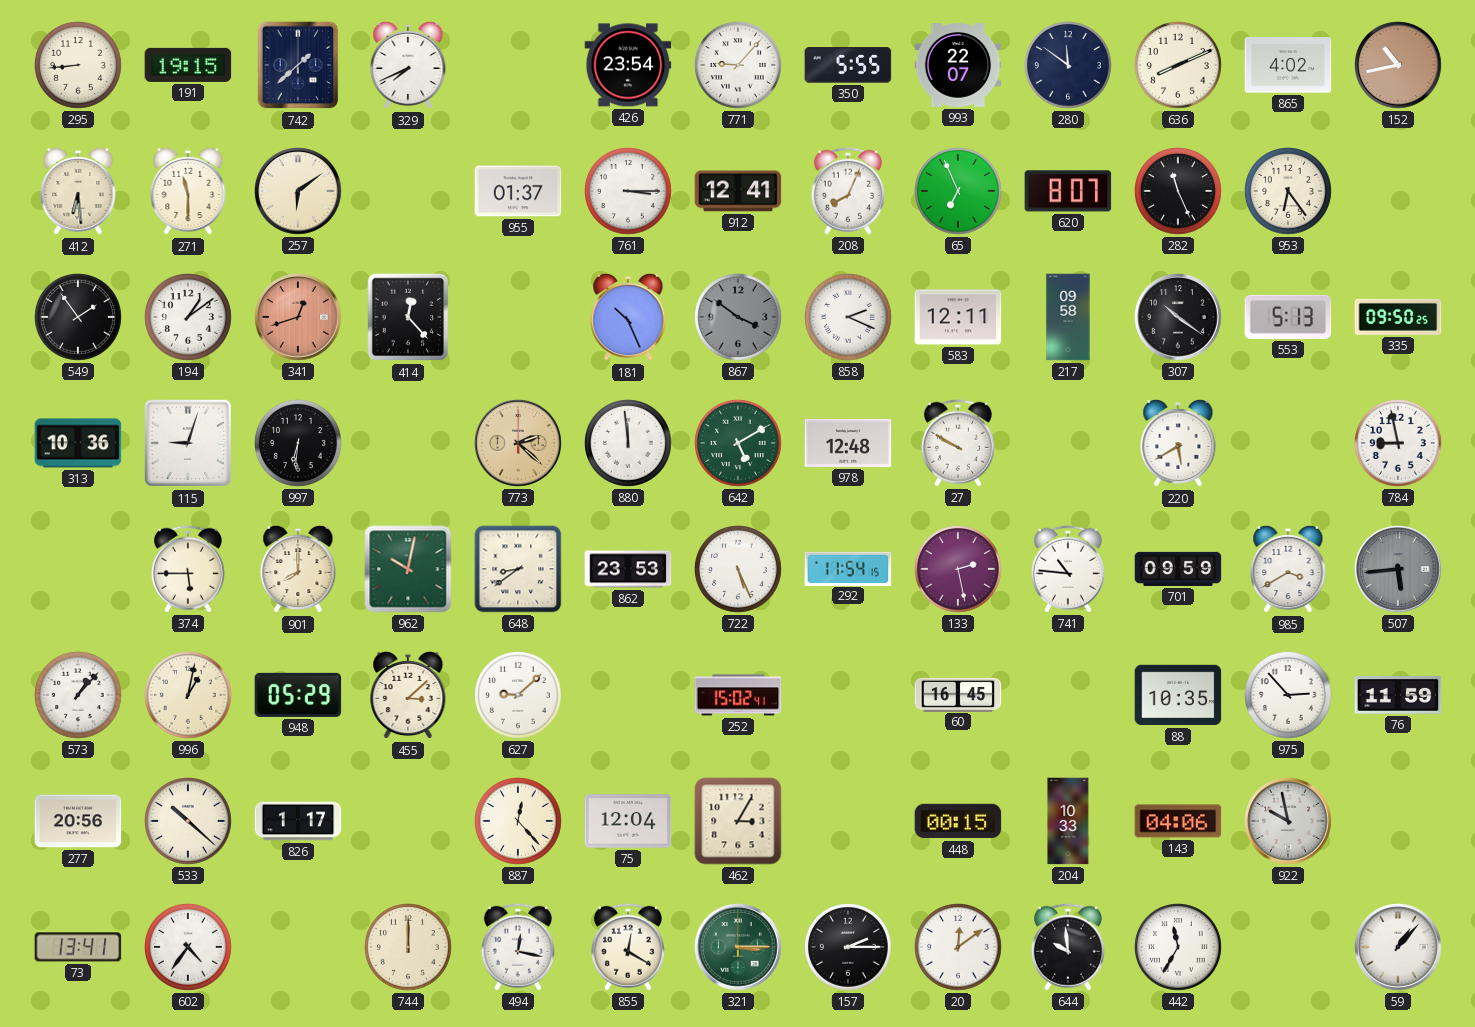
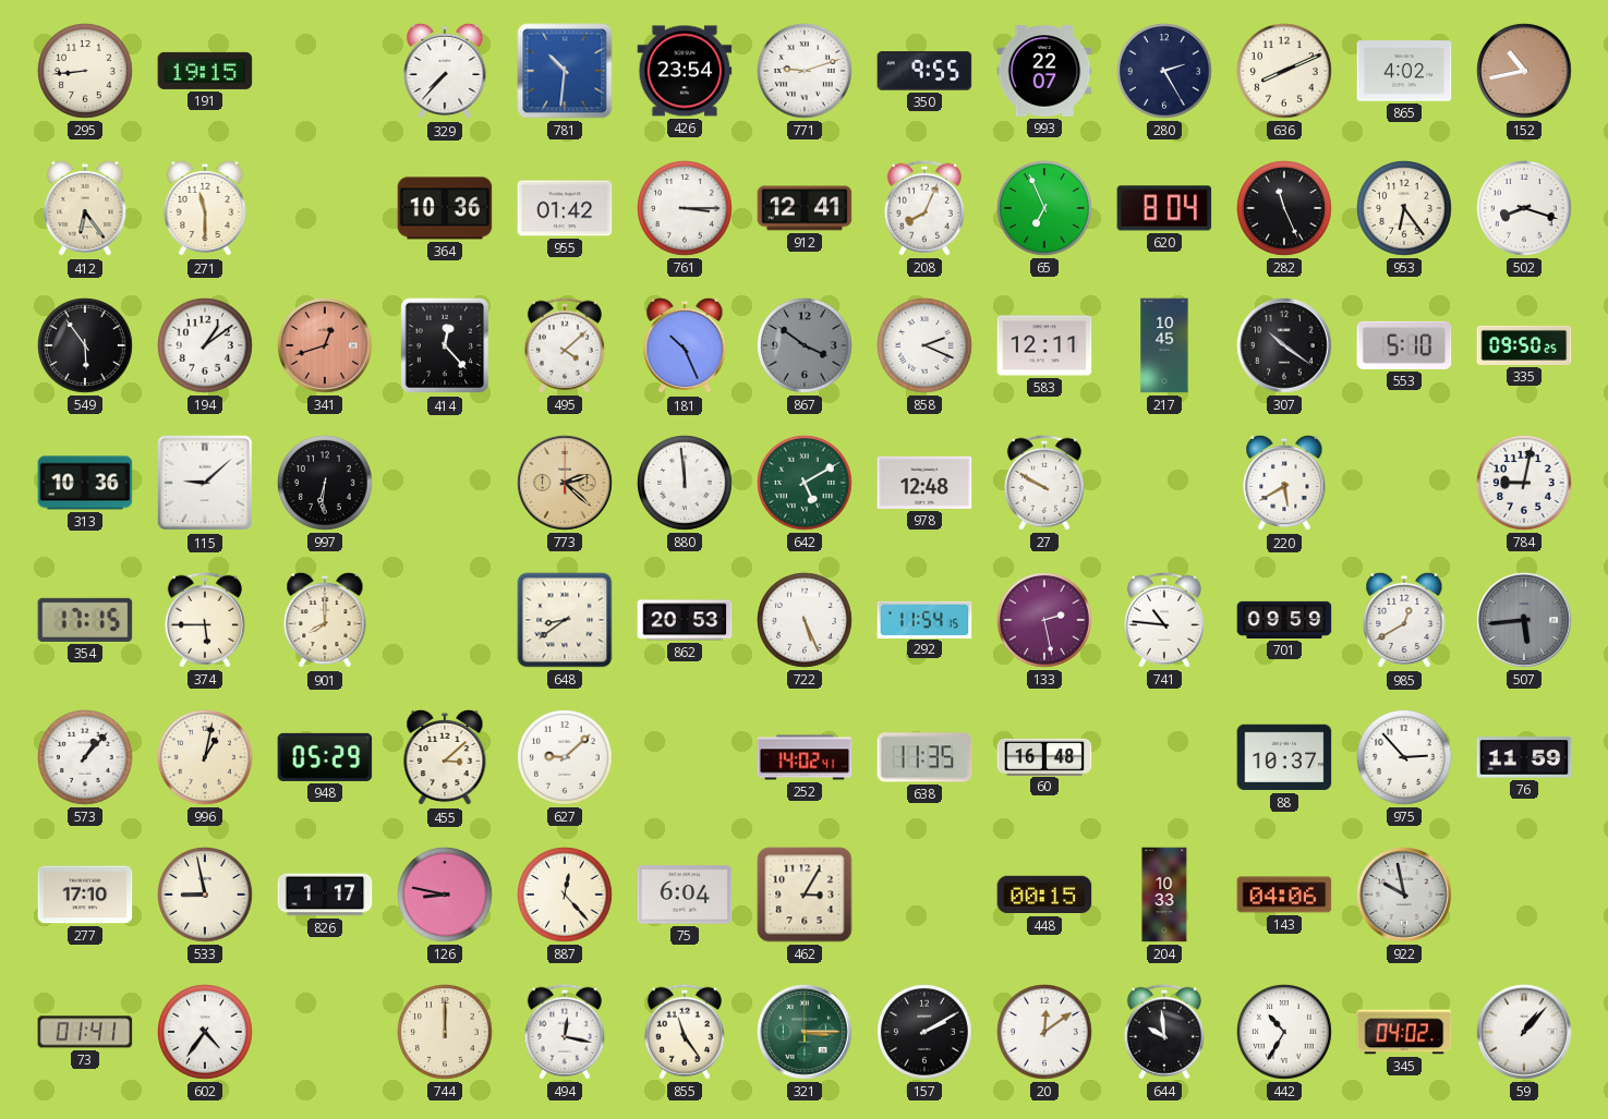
742: 1:38 -> none (298, 65)
329: 7:41 -> 7:37 (445, 71)
781: none -> 10:31 (565, 71)
771: 9:07 -> 9:12 (806, 72)
350: 5:55 -> 9:55 (924, 71)
280: 11:51 -> 2:25 (1165, 72)
412: 6:29 -> 6:24 (85, 208)
257: 6:09 -> none (299, 192)
364: none -> 10:36 (445, 208)
955: 01:37 -> 01:42 (565, 208)
620: 8:07 -> 8:04 (1164, 208)
502: none -> 8:18 (1525, 209)
549: 1:54 -> 5:54 (86, 346)
495: none -> 4:08 (565, 345)
217: 09:58 -> 10:45 (1164, 345)
553: 5:13 -> 5:10 (1404, 345)
115: 9:03 -> 9:08 (205, 483)
784: 8:58 -> 9:02 (1525, 484)
354: none -> 17:15 (85, 620)
962: 10:02 -> none (408, 569)
862: 23:53 -> 20:53 (685, 620)
985: 3:40 -> 12:40 (1404, 620)
252: 15:02 -> 14:02 (805, 757)
638: none -> 11:35 (924, 757)
60: 16:45 -> 16:48 (1044, 756)
88: 10:35 -> 10:37 (1284, 757)
277: 20:56 -> 17:10 (85, 895)
533: 10:22 -> 8:58 (206, 896)
126: none -> 8:47 (446, 896)
75: 12:04 -> 6:04 (685, 895)
73: 13:41 -> 01:41 (85, 1032)
855: 12:20 -> 11:24 (685, 1032)
157: 2:15 -> 2:10 (926, 1033)
442: 11:35 -> 10:35 (1285, 1033)
345: none -> 04:02 (1404, 1032)
